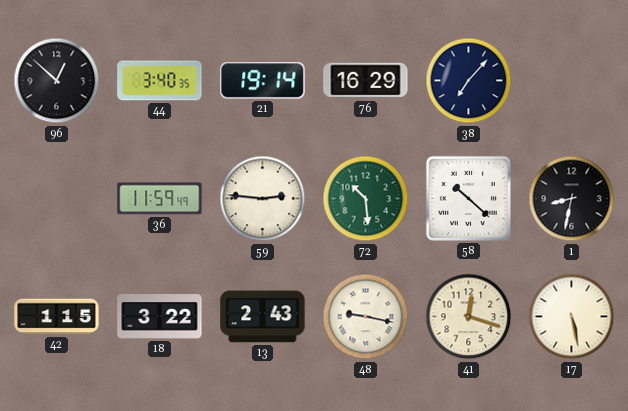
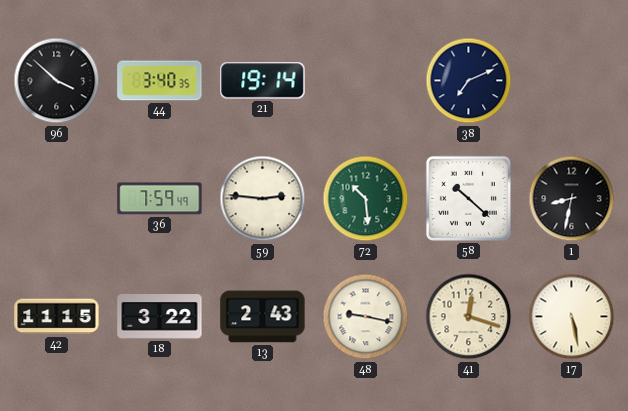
96: 12:52 -> 3:52 (57, 81)
76: 16:29 -> none (366, 81)
38: 7:07 -> 7:11 (469, 81)
36: 11:59 -> 7:59 (160, 199)
42: 1:15 -> 11:15 (57, 317)
